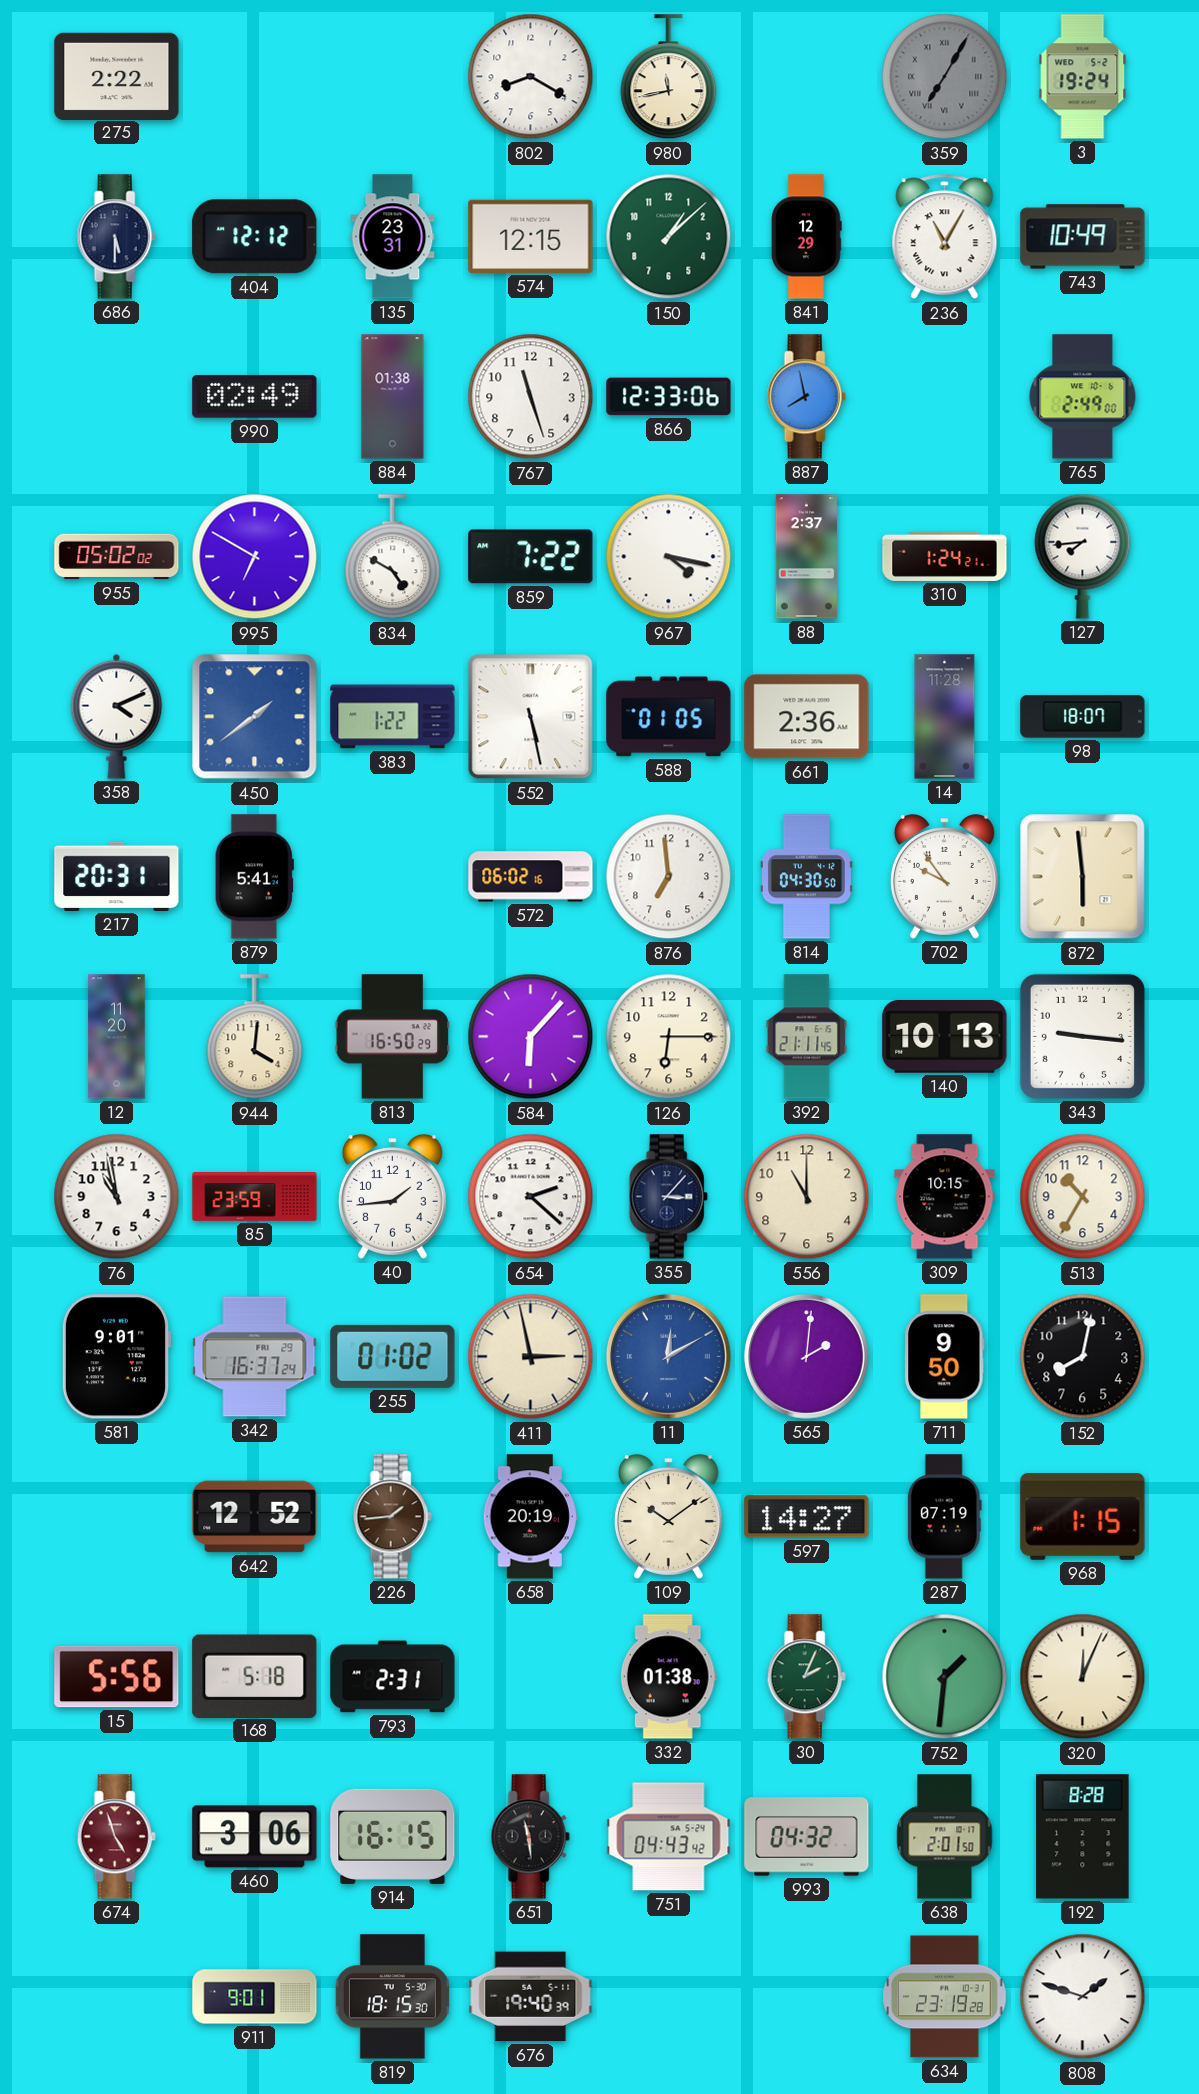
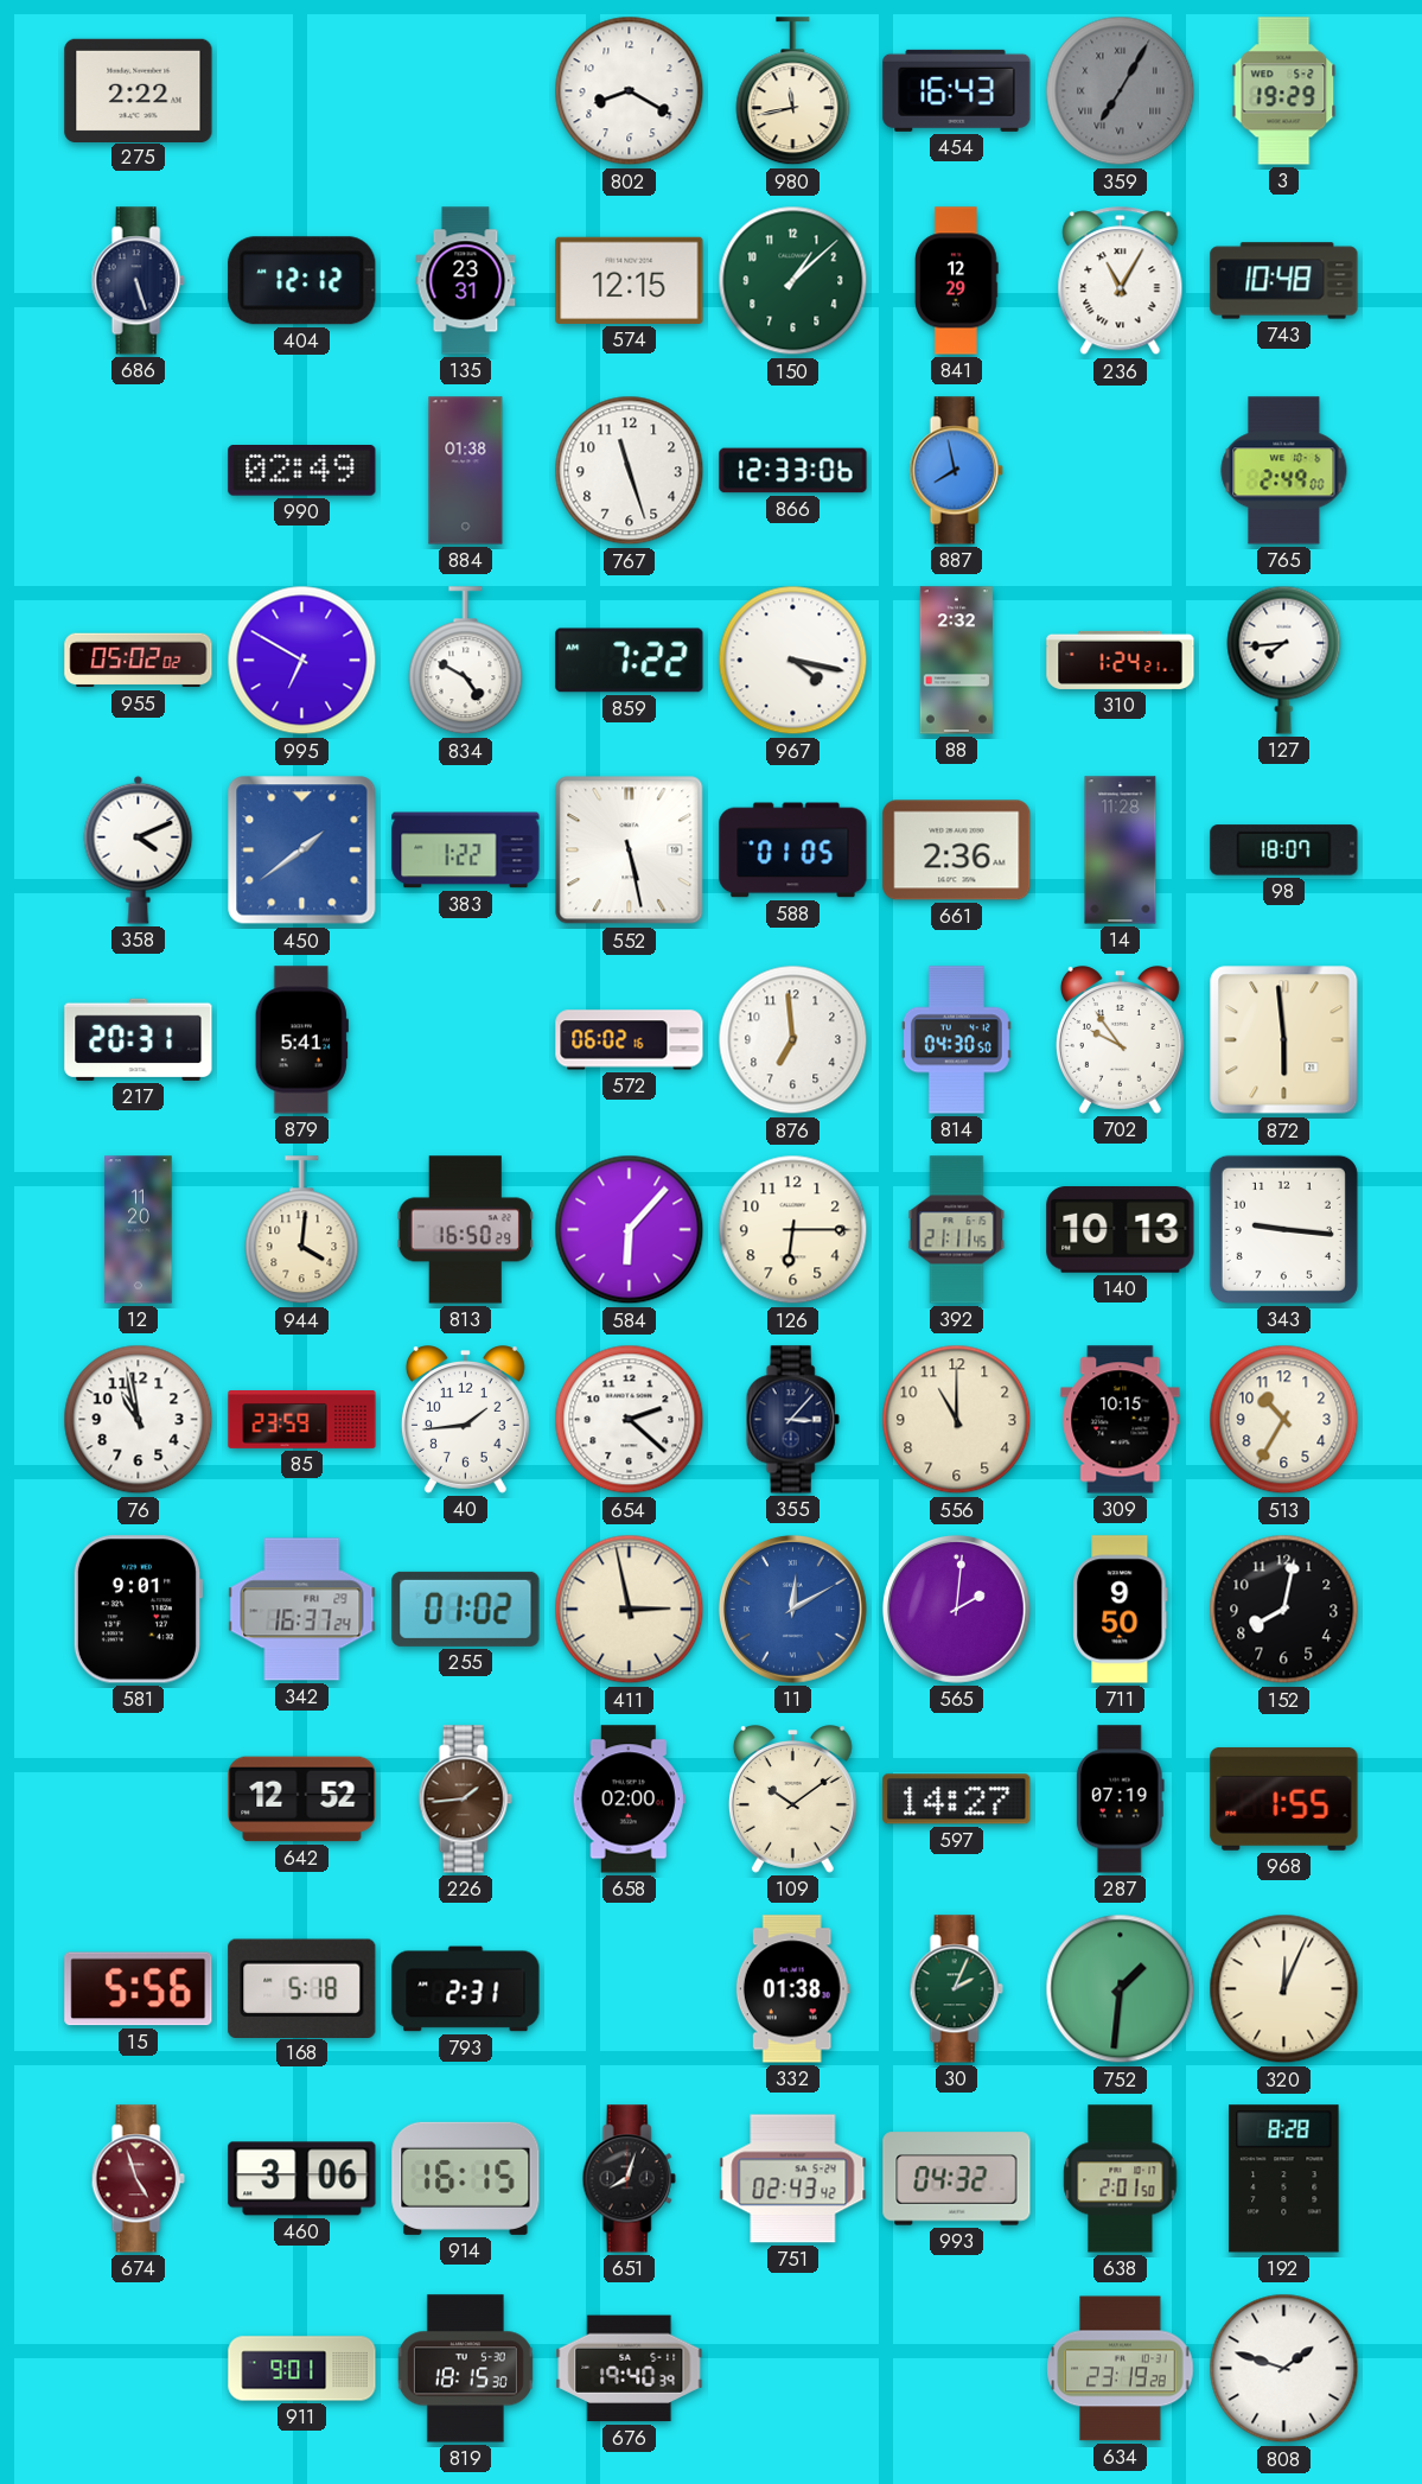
454: none -> 16:43 (957, 90)
3: 19:24 -> 19:29 (1284, 91)
686: 5:30 -> 5:27 (138, 281)
743: 10:49 -> 10:48 (1284, 281)
88: 2:37 -> 2:32 (956, 661)
658: 20:19 -> 02:00 (629, 1800)
968: 1:15 -> 1:55 (1284, 1798)
651: 11:29 -> 8:03 (629, 2179)
751: 04:43 -> 02:43 (793, 2179)
